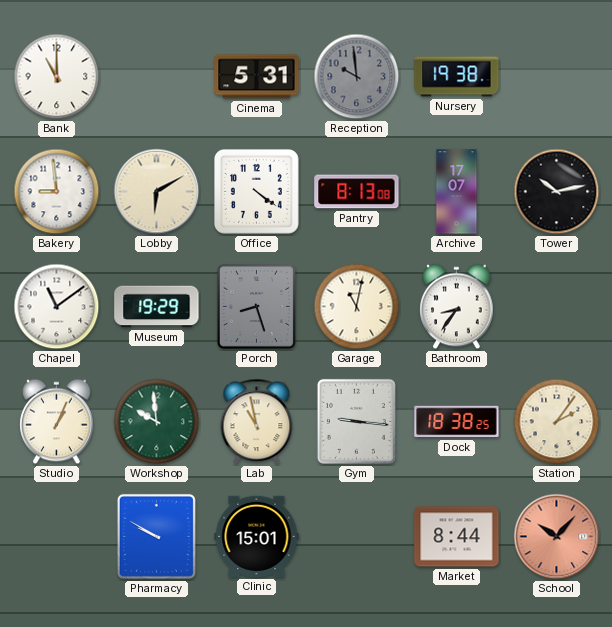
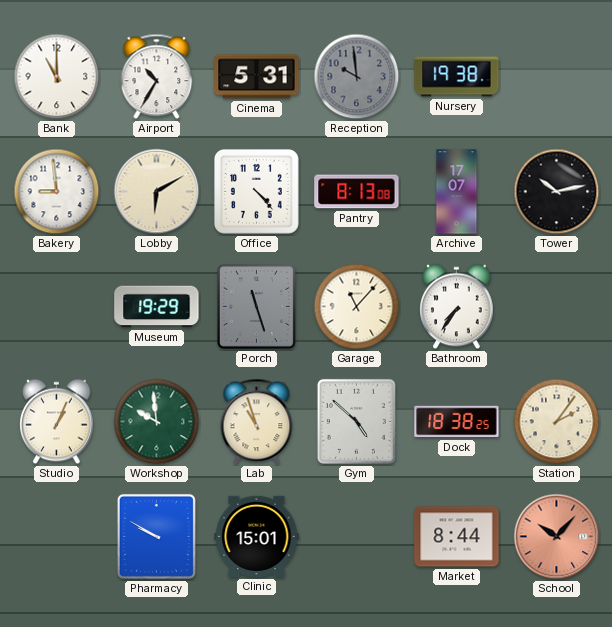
Airport: none -> 10:35 (157, 77)
Office: 4:21 -> 4:23 (256, 191)
Chapel: 11:09 -> none (57, 307)
Porch: 8:27 -> 11:27 (256, 306)
Garage: 11:02 -> 11:07 (357, 307)
Bathroom: 8:36 -> 7:36 (457, 307)
Lab: 10:58 -> 10:57 (257, 422)
Gym: 9:16 -> 4:52 (356, 421)
